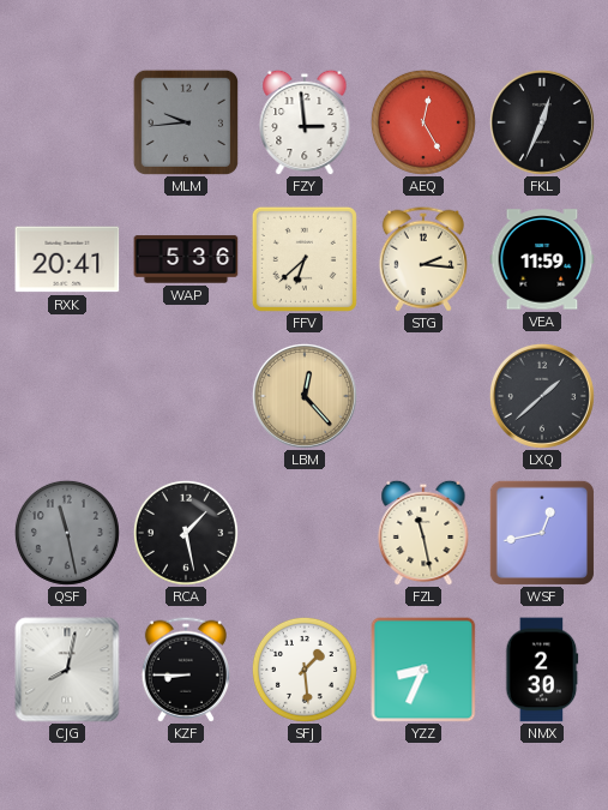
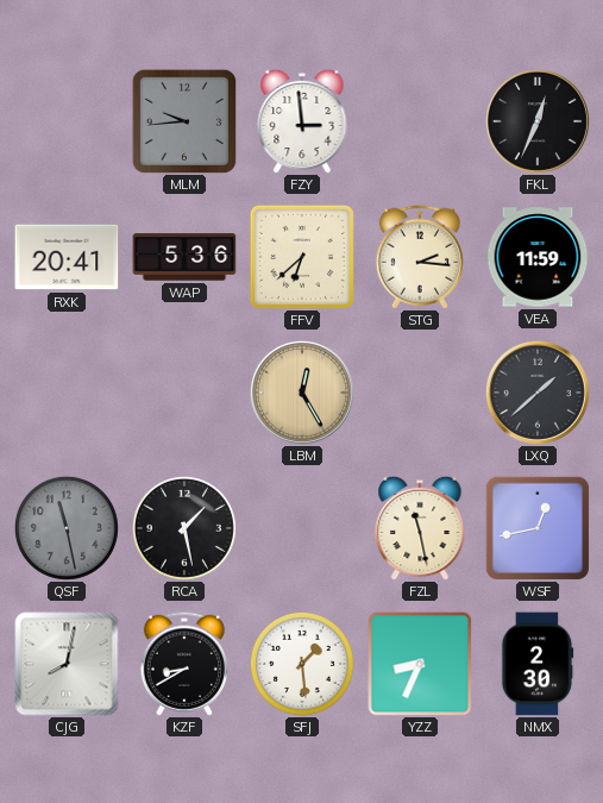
AEQ: 12:25 -> none (423, 122)
LBM: 12:23 -> 12:25 (302, 393)
KZF: 8:45 -> 8:40 (184, 664)
